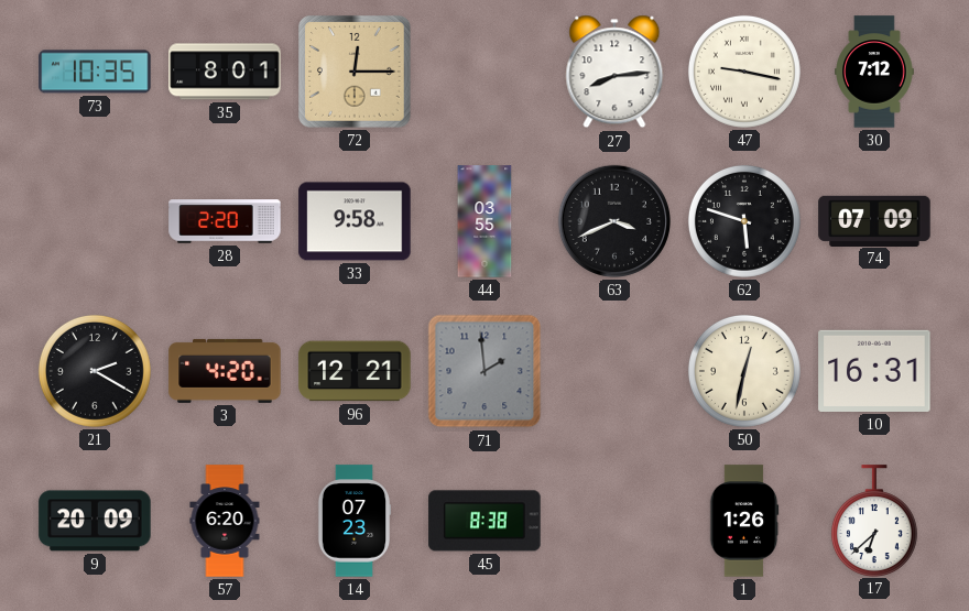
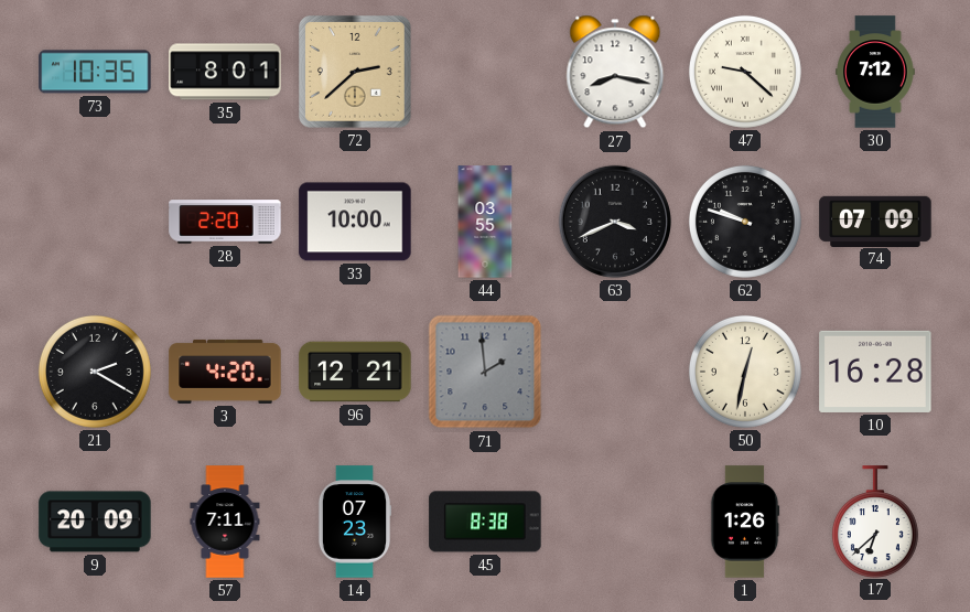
72: 12:15 -> 2:38 (355, 72)
27: 8:14 -> 8:17 (615, 72)
47: 9:17 -> 9:22 (745, 72)
33: 9:58 -> 10:00 (355, 222)
62: 5:48 -> 9:48 (745, 222)
10: 16:31 -> 16:28 (875, 372)
57: 6:20 -> 7:11 (225, 522)
